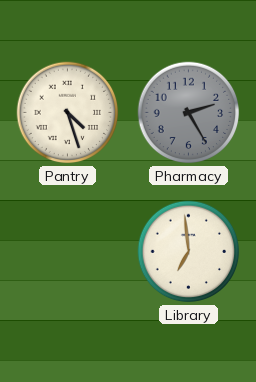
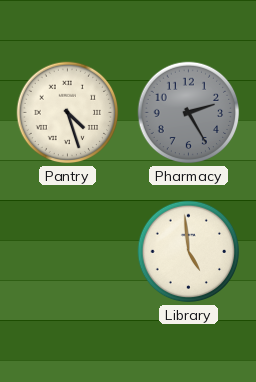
Library: 6:59 -> 4:59 (189, 252)
